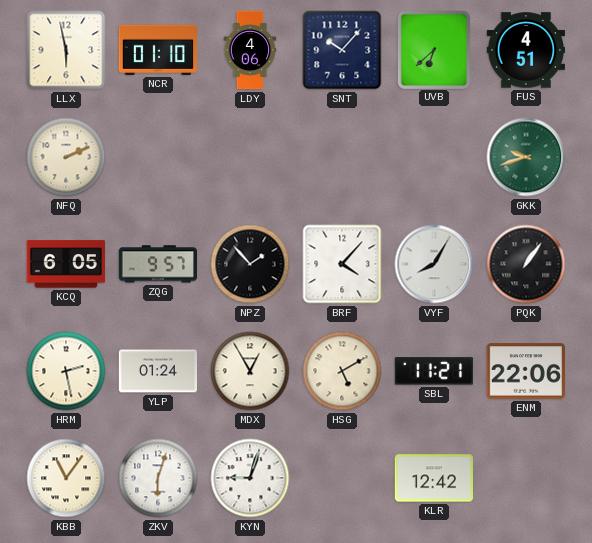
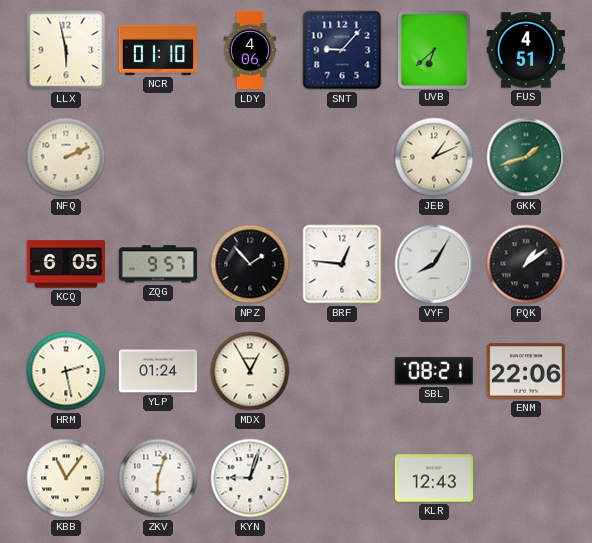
SNT: 10:07 -> 9:07 (342, 50)
JEB: none -> 1:11 (434, 157)
GKK: 9:42 -> 1:42 (526, 157)
BRF: 4:07 -> 12:46 (342, 264)
PQK: 1:06 -> 1:09 (526, 264)
HSG: 5:10 -> none (342, 371)
SBL: 11:21 -> 08:21 (434, 371)
KLR: 12:42 -> 12:43 (433, 478)
